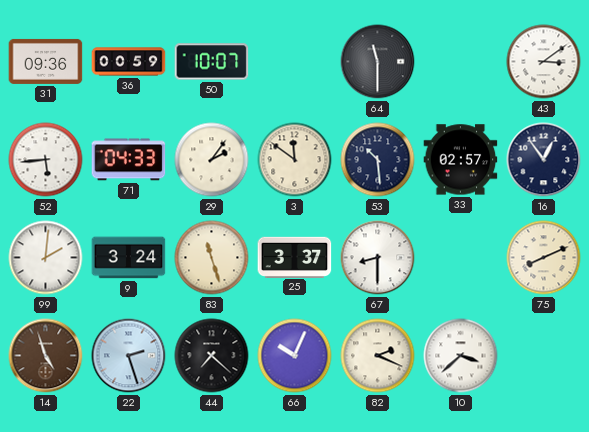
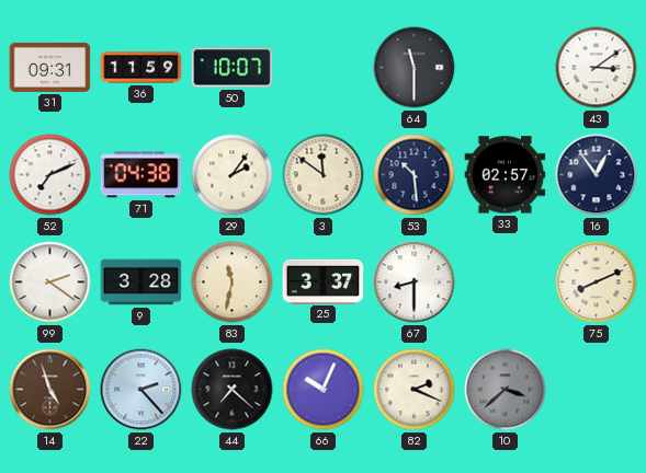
31: 09:36 -> 09:31 (50, 67)
36: 00:59 -> 11:59 (141, 68)
52: 5:44 -> 7:11 (50, 175)
71: 04:33 -> 04:38 (141, 175)
99: 2:01 -> 2:21 (50, 282)
9: 3:24 -> 3:28 (141, 282)
83: 11:27 -> 11:32 (233, 282)
22: 2:27 -> 2:23 (141, 390)
10 dial: white -> grey (506, 390)
